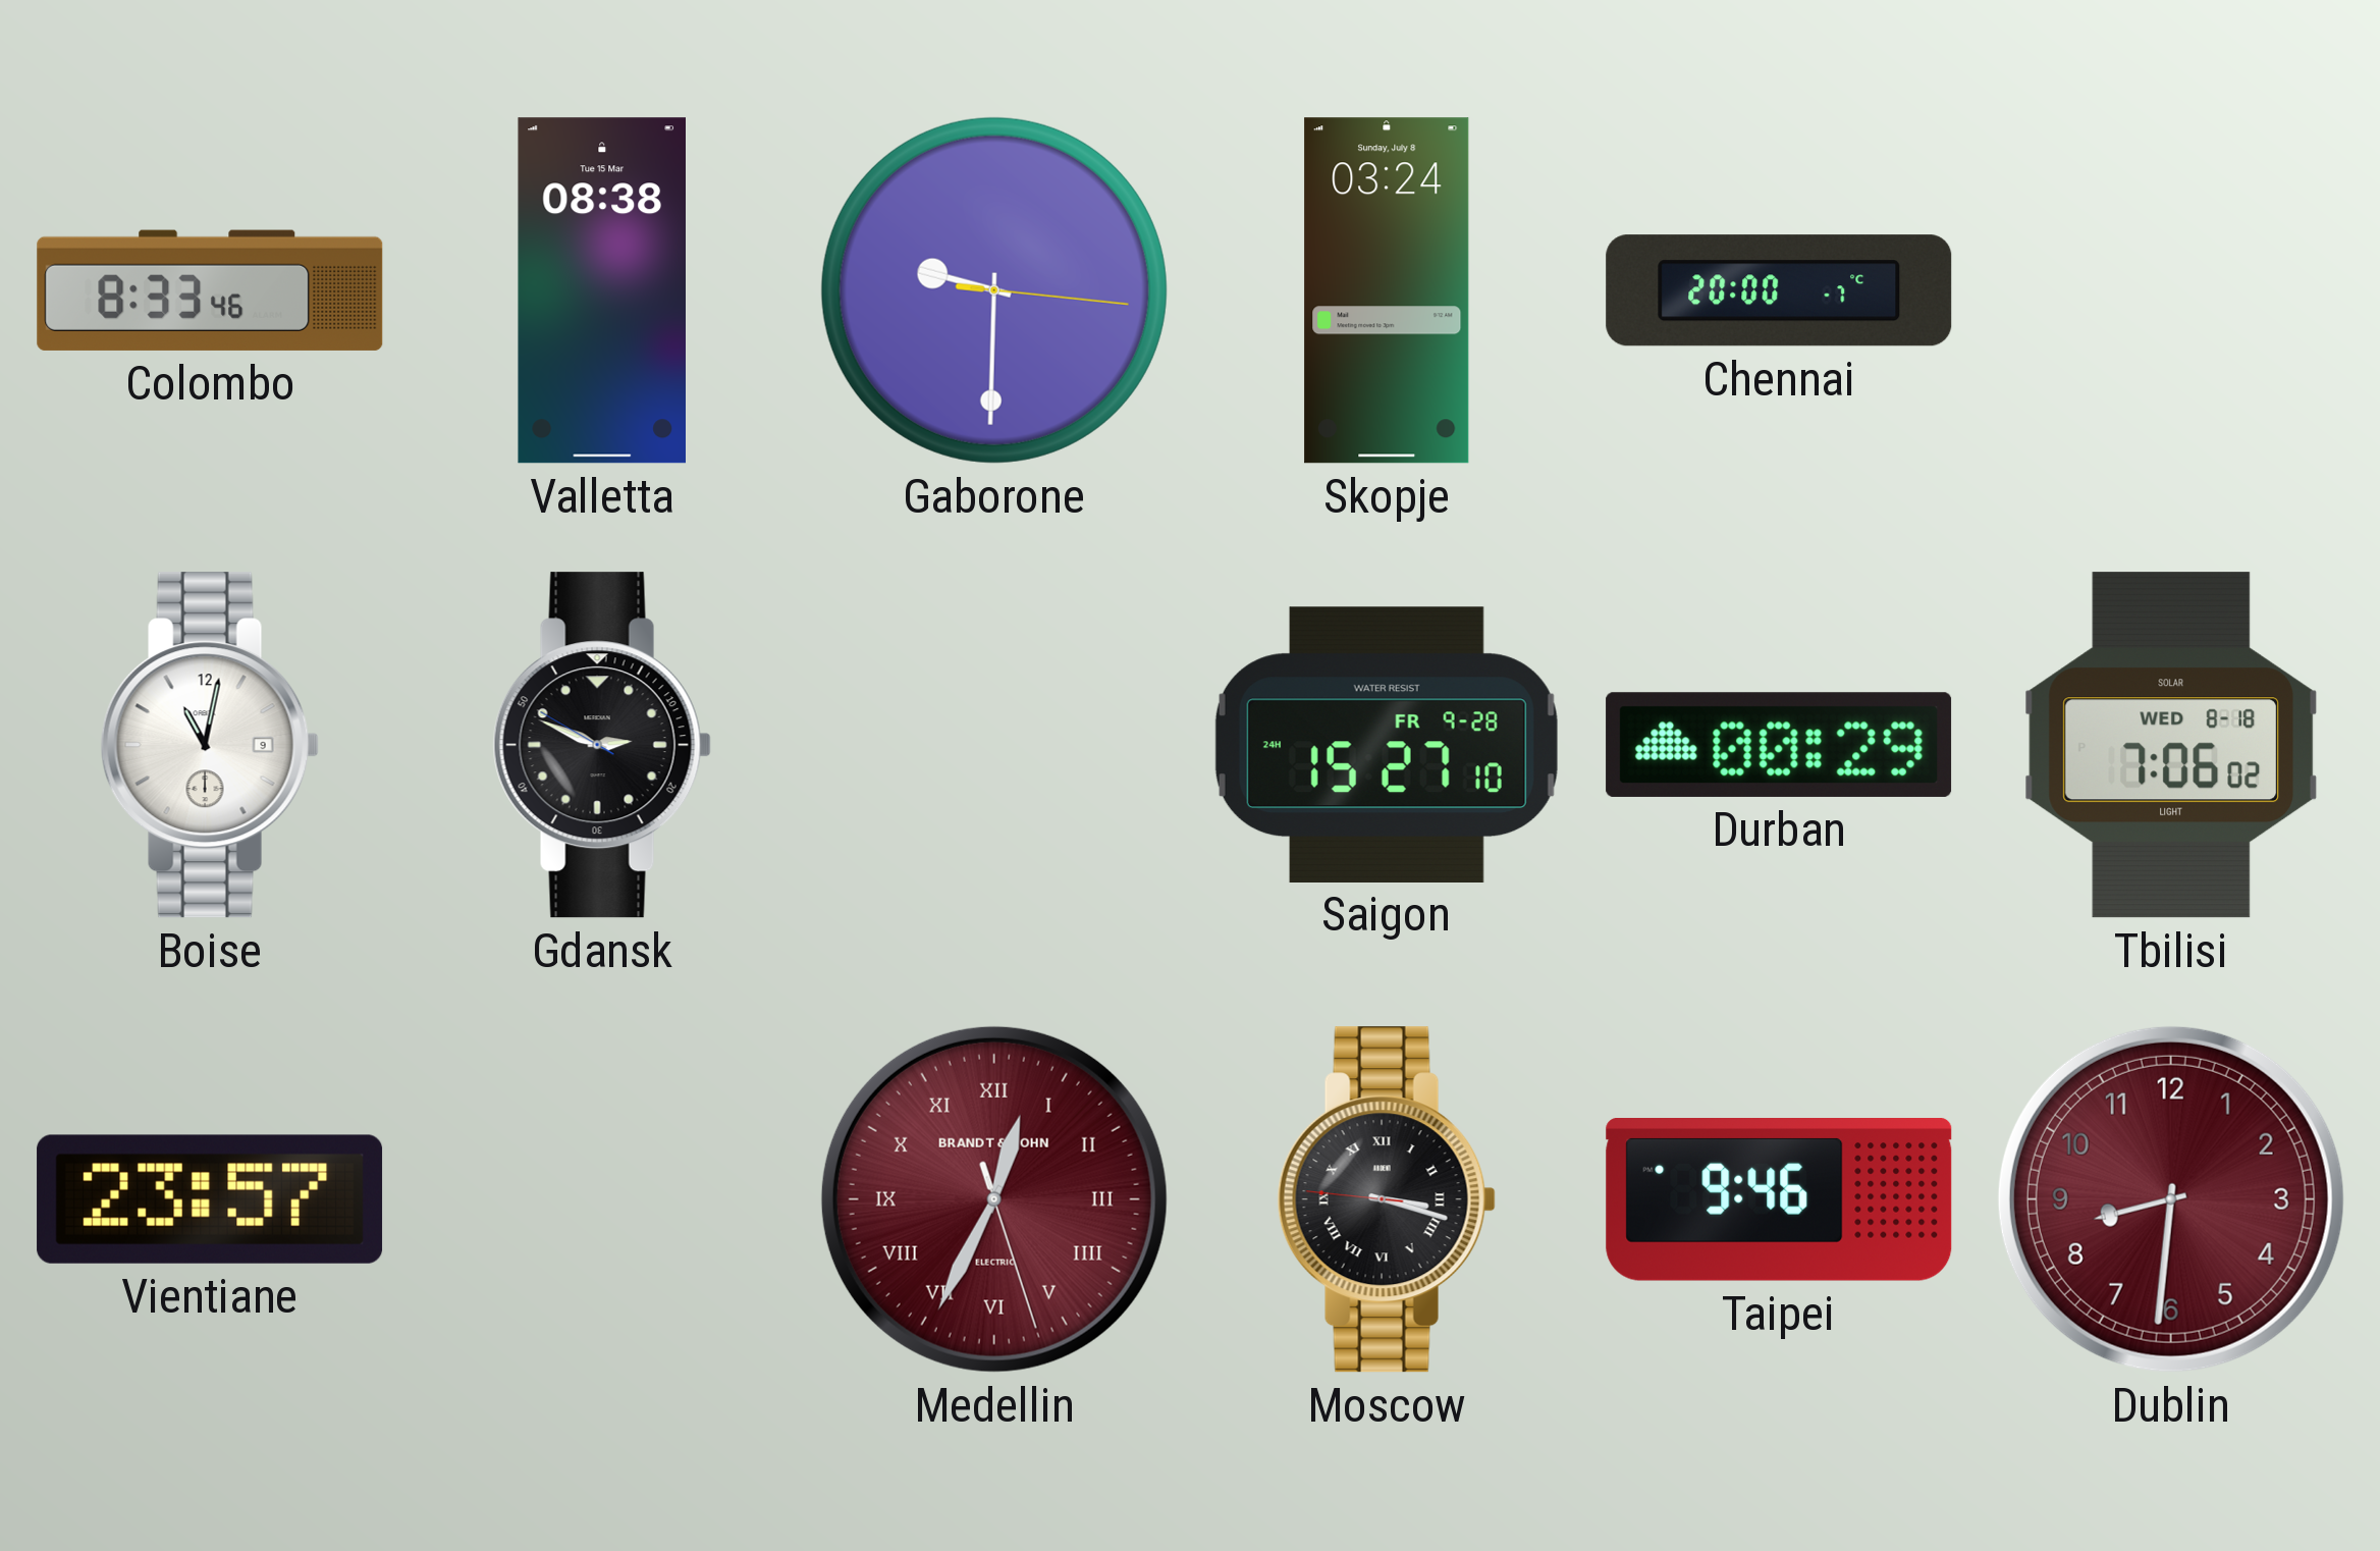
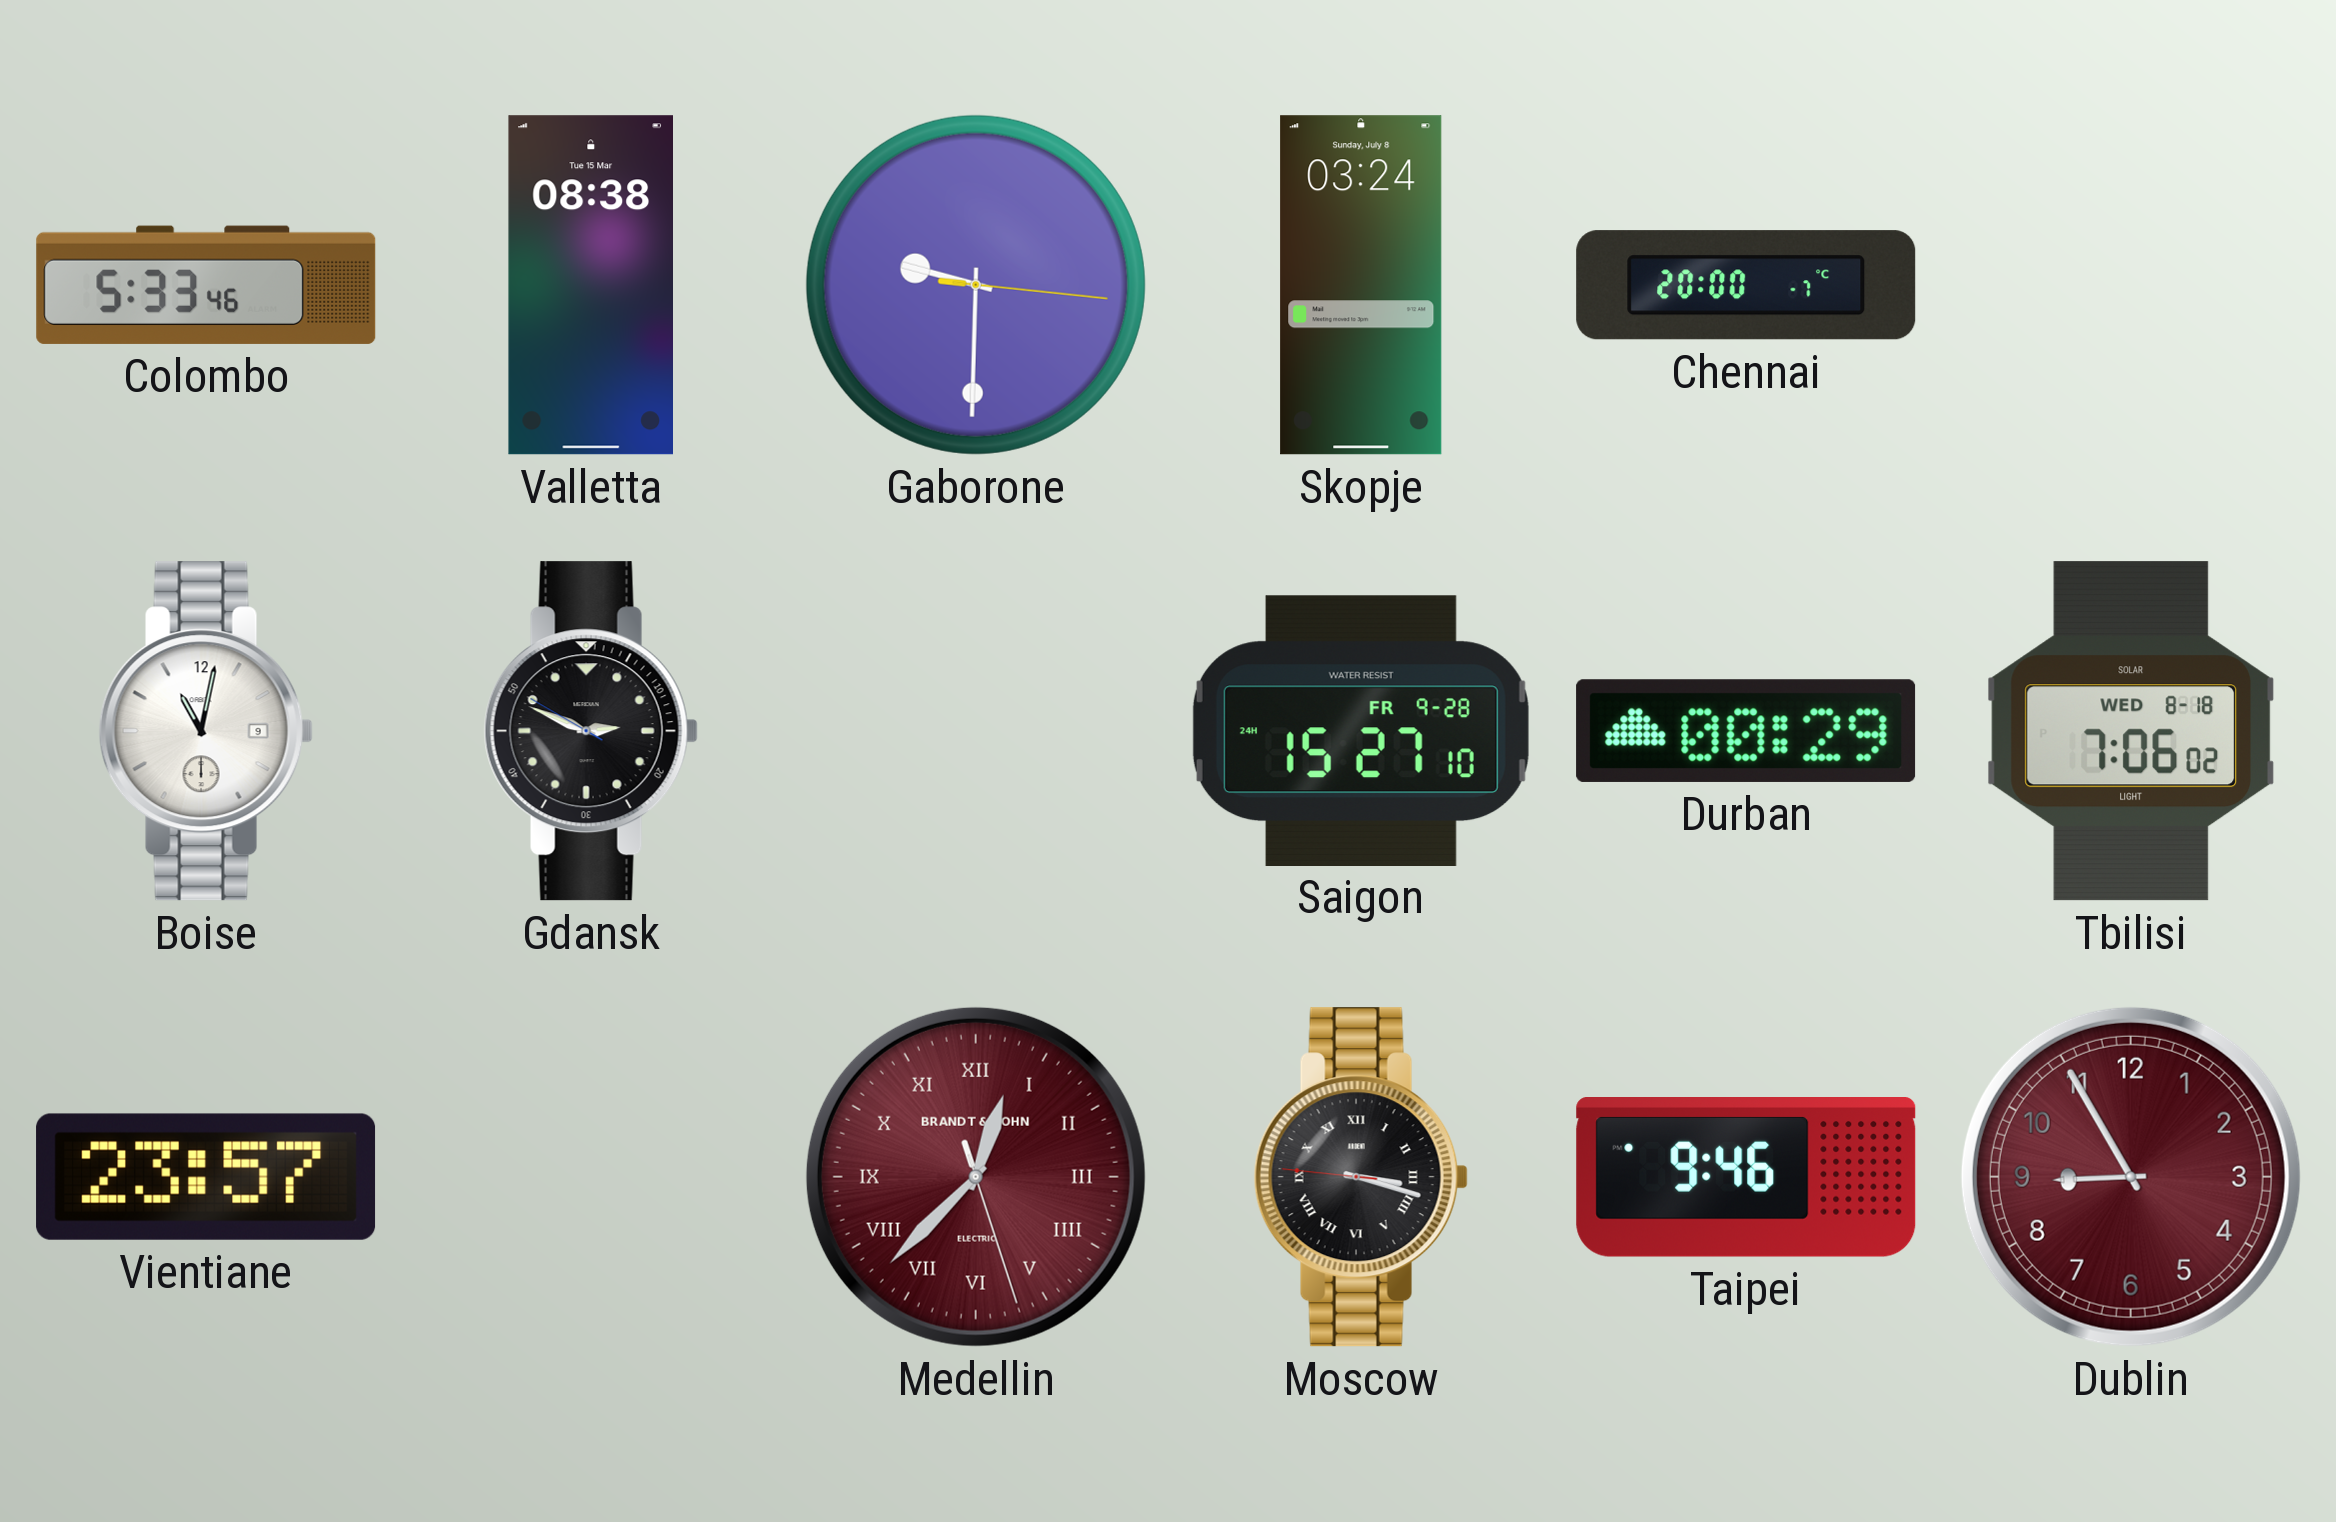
Colombo: 8:33 -> 5:33 (206, 285)
Medellin: 12:34 -> 12:37 (976, 1177)
Dublin: 8:31 -> 8:55 (2131, 1177)
